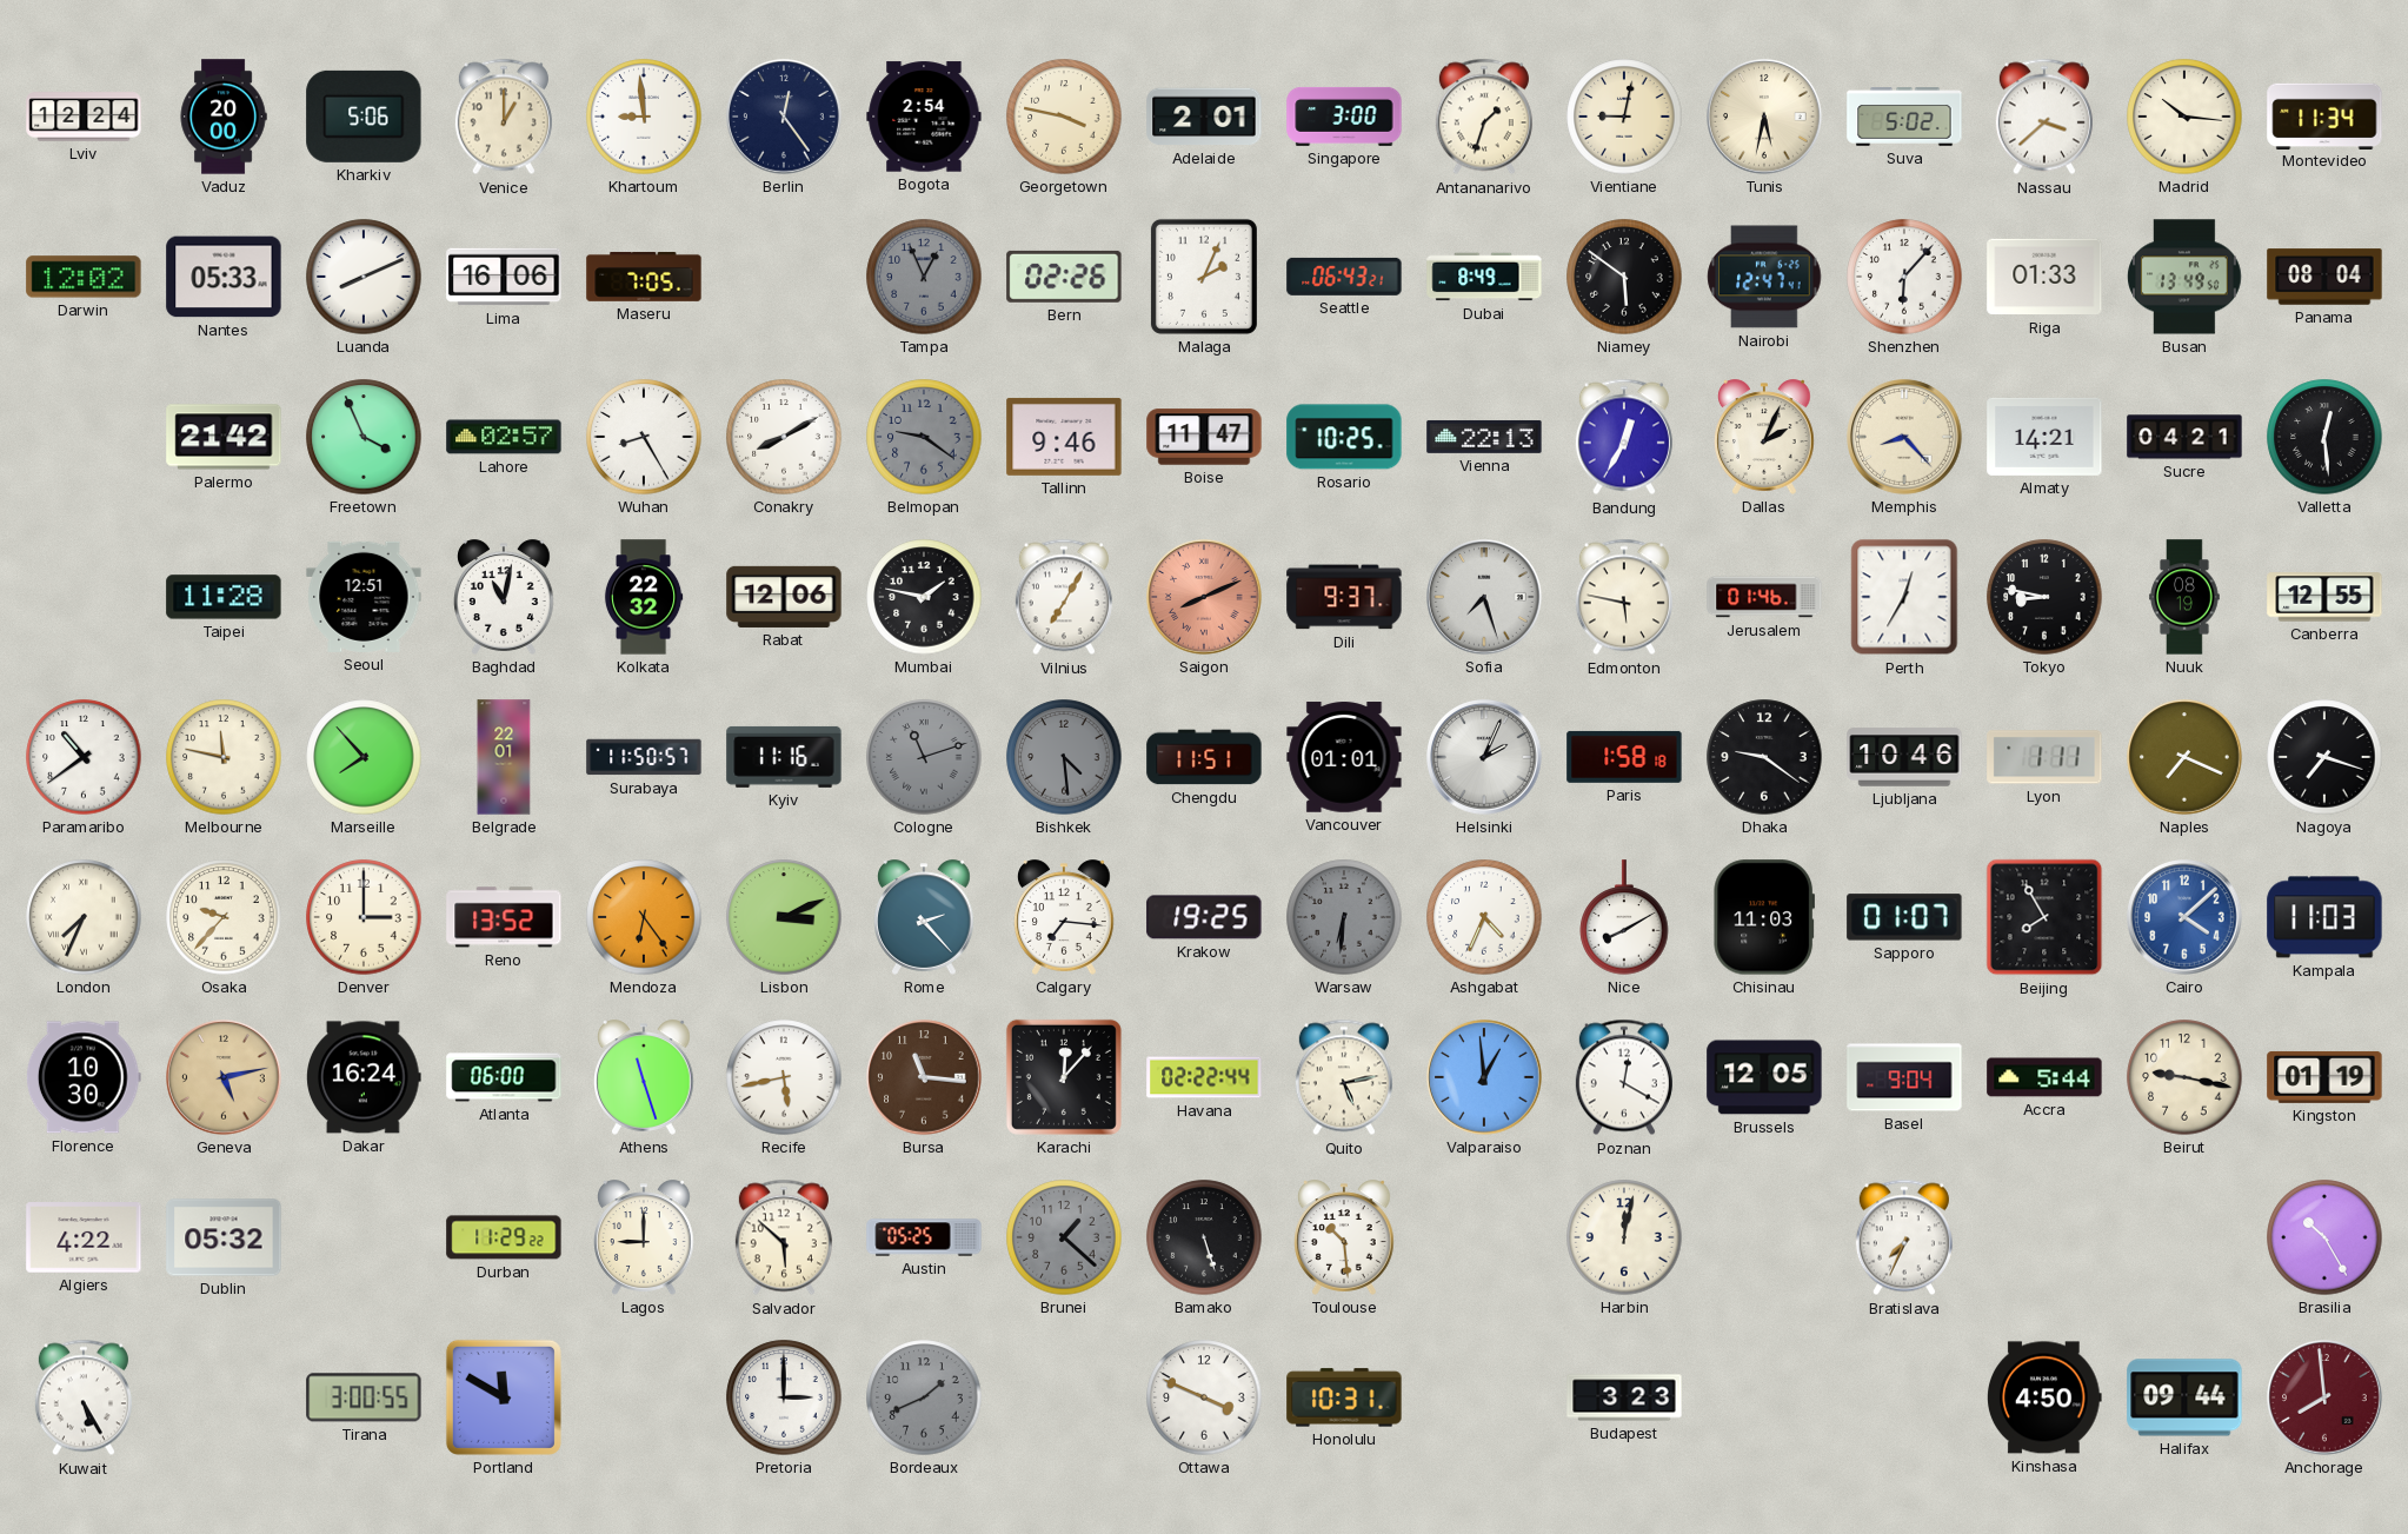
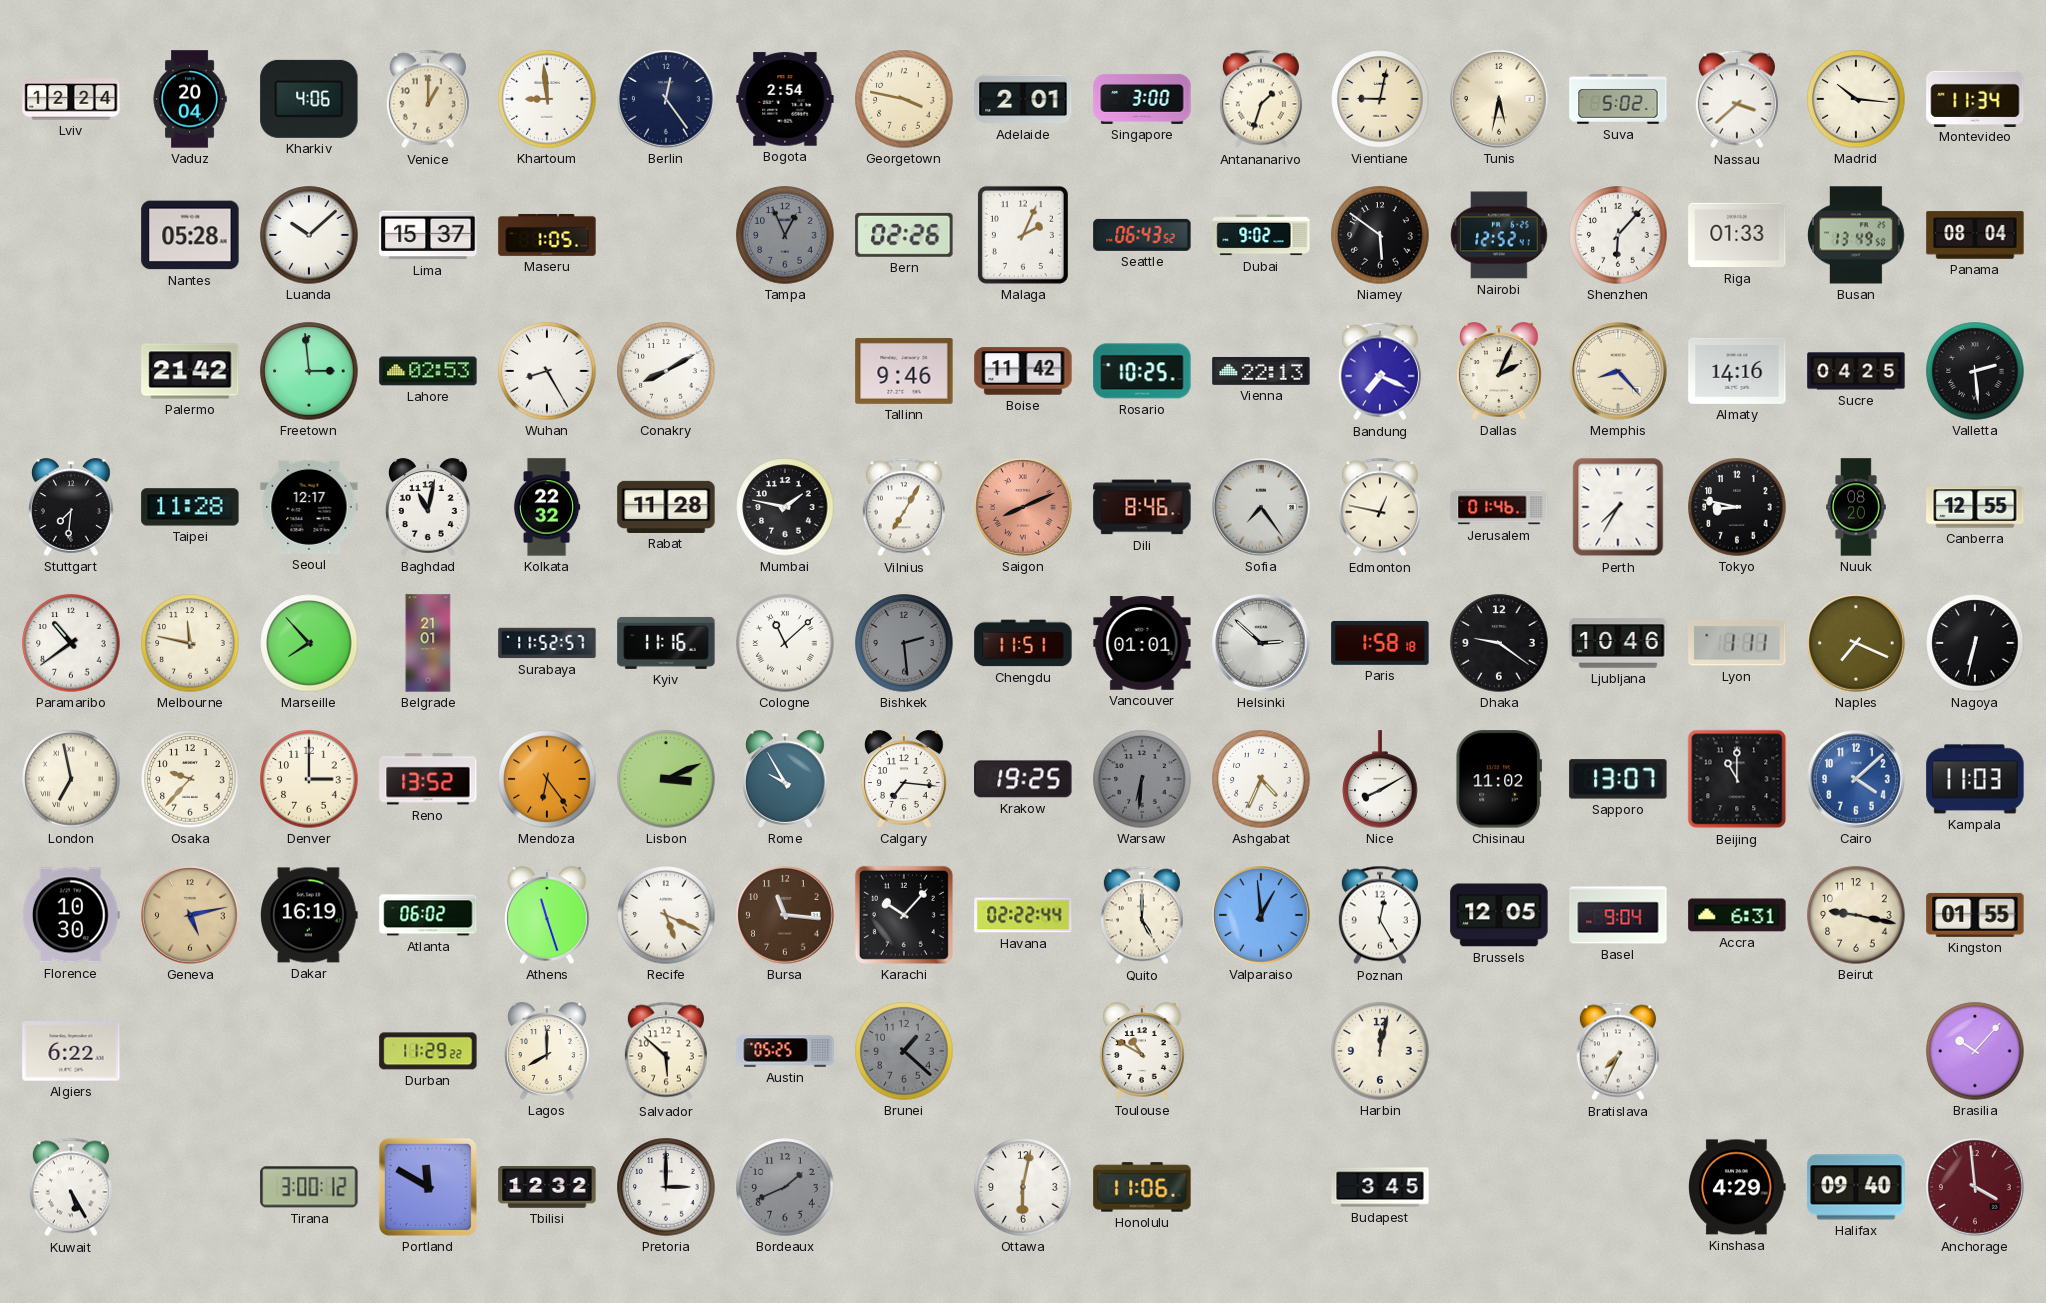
Vaduz: 20:00 -> 20:04 (190, 99)
Kharkiv: 5:06 -> 4:06 (309, 99)
Darwin: 12:02 -> none (84, 277)
Nantes: 05:33 -> 05:28 (190, 235)
Luanda: 8:11 -> 10:08 (309, 235)
Lima: 16:06 -> 15:37 (428, 235)
Maseru: 7:05 -> 1:05 (547, 235)
Seattle: 06:43:21 -> 06:43:52 (1142, 235)
Dubai: 8:49 -> 9:02 (1261, 235)
Nairobi: 12:47 -> 12:52 (1499, 235)
Freetown: 3:56 -> 2:59 (309, 371)
Lahore: 02:57 -> 02:53 (428, 371)
Belmopan: 9:21 -> none (924, 437)
Boise: 11:47 -> 11:42 (1023, 371)
Bandung: 12:35 -> 7:19 (1380, 371)
Almaty: 14:21 -> 14:16 (1737, 371)
Sucre: 04:21 -> 04:25 (1856, 371)
Valletta: 12:29 -> 2:29 (1975, 371)
Stuttgart: none -> 7:31 (72, 507)
Seoul: 12:51 -> 12:17 (309, 507)
Rabat: 12:06 -> 11:28 (666, 507)
Dili: 9:37 -> 8:46 (1142, 507)
Sofia: 7:27 -> 7:24 (1261, 507)
Edmonton: 5:47 -> 12:47 (1380, 507)
Perth: 12:35 -> 7:35 (1618, 507)
Nuuk: 08:19 -> 08:20 (1856, 507)
Belgrade: 22:01 -> 21:01 (428, 643)
Surabaya: 11:50 -> 11:52 (547, 643)
Cologne: 11:12 -> 11:08 (785, 643)
Cologne dial: grey -> white (785, 643)
Bishkek: 4:29 -> 2:29 (904, 643)
Helsinki: 2:04 -> 2:52 (1261, 643)
Nagoya: 7:18 -> 6:32 (1975, 643)
London: 7:34 -> 6:58 (71, 779)
Rome: 2:23 -> 9:55 (786, 779)
Chisinau: 11:03 -> 11:02 (1498, 779)
Sapporo: 01:07 -> 13:07 (1618, 779)
Beijing: 7:55 -> 11:00 (1737, 779)
Dakar: 16:24 -> 16:19 (309, 915)
Atlanta: 06:00 -> 06:02 (428, 915)
Recife: 5:43 -> 5:19 (666, 915)
Karachi: 12:07 -> 10:07 (904, 915)
Quito: 5:13 -> 5:00 (1142, 915)
Poznan: 12:20 -> 12:25 (1380, 915)
Accra: 5:44 -> 6:31 (1737, 915)
Kingston: 01:19 -> 01:55 (1975, 915)
Algiers: 4:22 -> 6:22 (71, 1051)
Dublin: 05:32 -> none (224, 1237)
Lagos: 9:00 -> 8:00 (548, 1051)
Bamako: 5:27 -> none (1204, 1237)
Toulouse: 10:29 -> 10:50 (1143, 1051)
Brasilia: 10:25 -> 10:07 (1975, 1051)
Tirana: 3:00:55 -> 3:00:12 (309, 1187)
Tbilisi: none -> 12:32 (547, 1187)
Ottawa: 3:49 -> 6:02 (1023, 1187)
Honolulu: 10:31 -> 11:06 (1142, 1187)
Budapest: 3:23 -> 3:45 (1380, 1187)
Kinshasa: 4:50 -> 4:29 (1738, 1187)
Halifax: 09:44 -> 09:40 (1856, 1187)
Anchorage: 7:59 -> 3:59 (1975, 1187)
